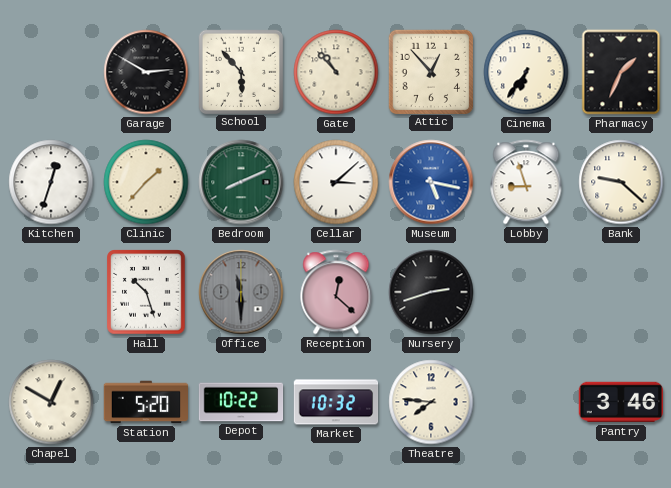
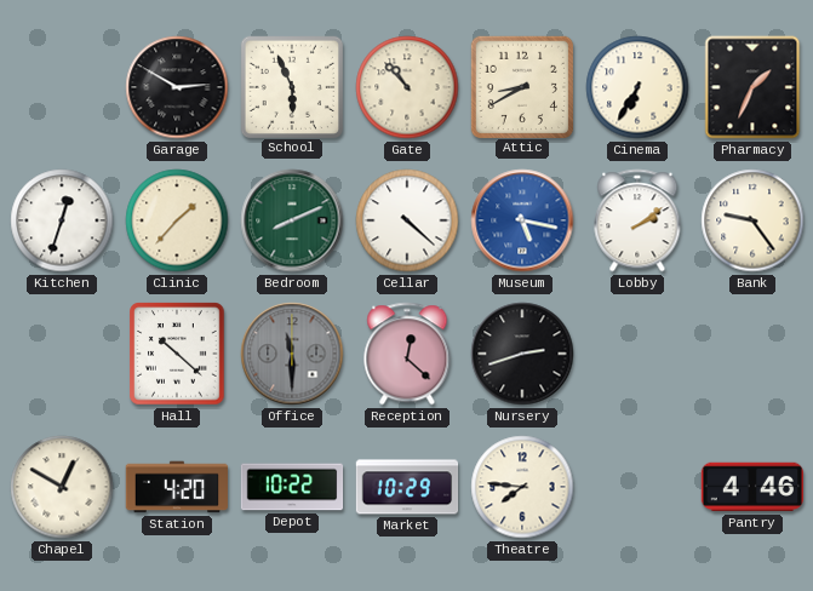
School: 5:53 -> 5:56 (291, 86)
Attic: 12:53 -> 8:40 (521, 86)
Cinema: 6:36 -> 6:35 (637, 87)
Cellar: 3:08 -> 4:22 (407, 220)
Lobby: 8:57 -> 2:09 (637, 220)
Bank: 9:22 -> 9:24 (752, 220)
Hall: 10:27 -> 10:22 (177, 354)
Station: 5:20 -> 4:20 (177, 487)
Market: 10:32 -> 10:29 (407, 487)
Pantry: 3:46 -> 4:46 (751, 487)
